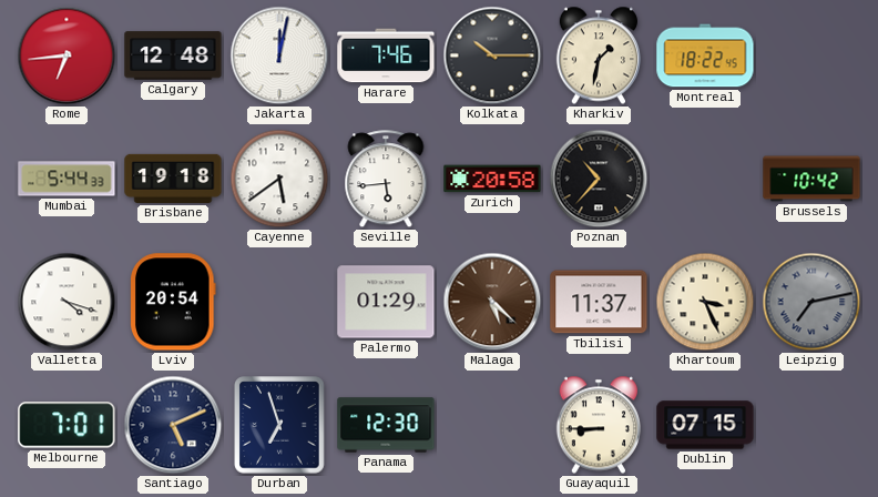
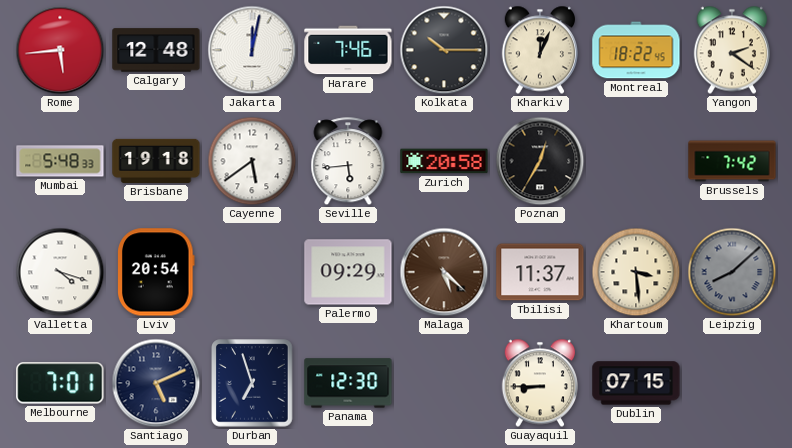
Rome: 6:44 -> 5:44 (60, 50)
Kharkiv: 1:32 -> 12:04 (539, 50)
Yangon: none -> 2:21 (731, 50)
Mumbai: 5:44 -> 5:48 (60, 161)
Poznan: 10:37 -> 12:35 (540, 161)
Brussels: 10:42 -> 7:42 (732, 161)
Palermo: 01:29 -> 09:29 (348, 272)
Khartoum: 3:26 -> 3:29 (636, 272)
Leipzig: 7:13 -> 8:08 (732, 272)
